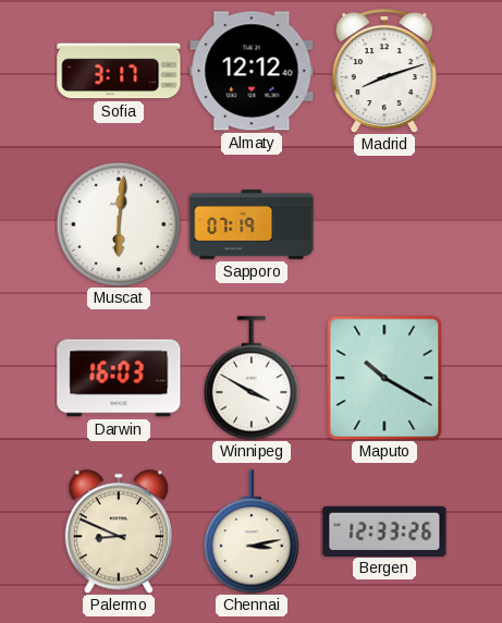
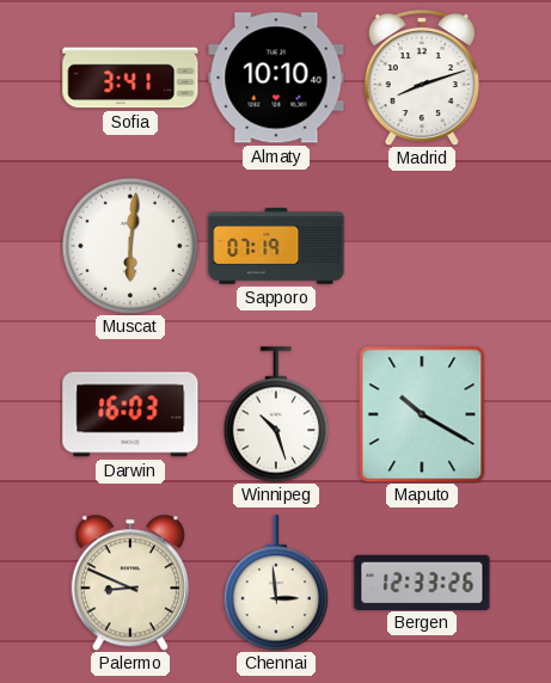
Sofia: 3:17 -> 3:41 (130, 78)
Almaty: 12:12 -> 10:10 (276, 78)
Winnipeg: 3:50 -> 10:27 (276, 414)
Chennai: 3:13 -> 2:59 (276, 583)
